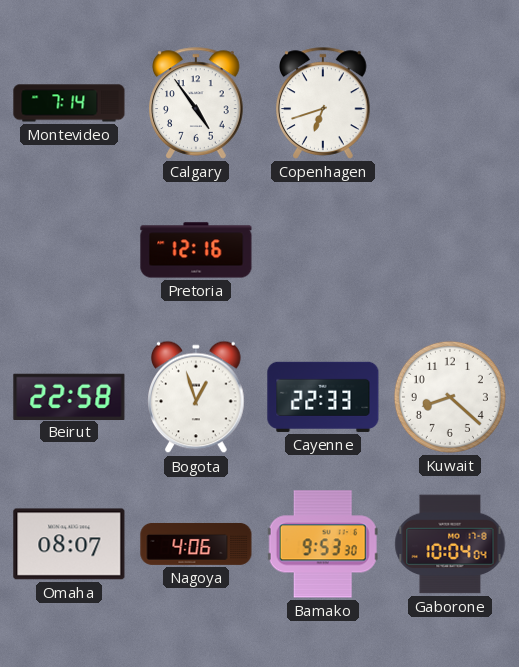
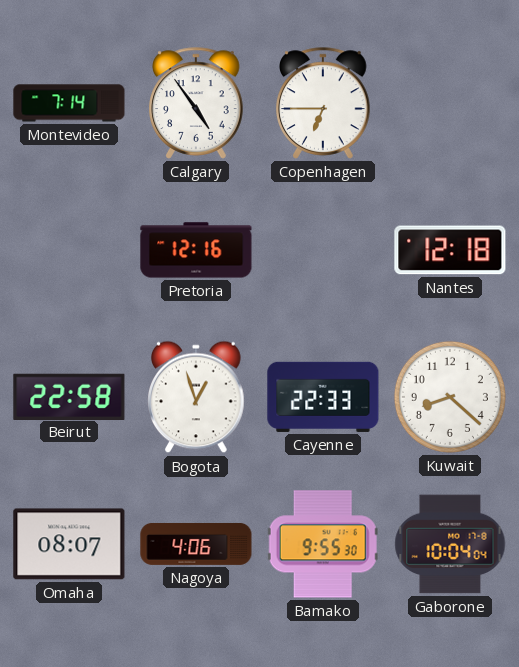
Copenhagen: 6:42 -> 6:45 (323, 103)
Nantes: none -> 12:18 (450, 250)
Bamako: 9:53 -> 9:55 (323, 544)
